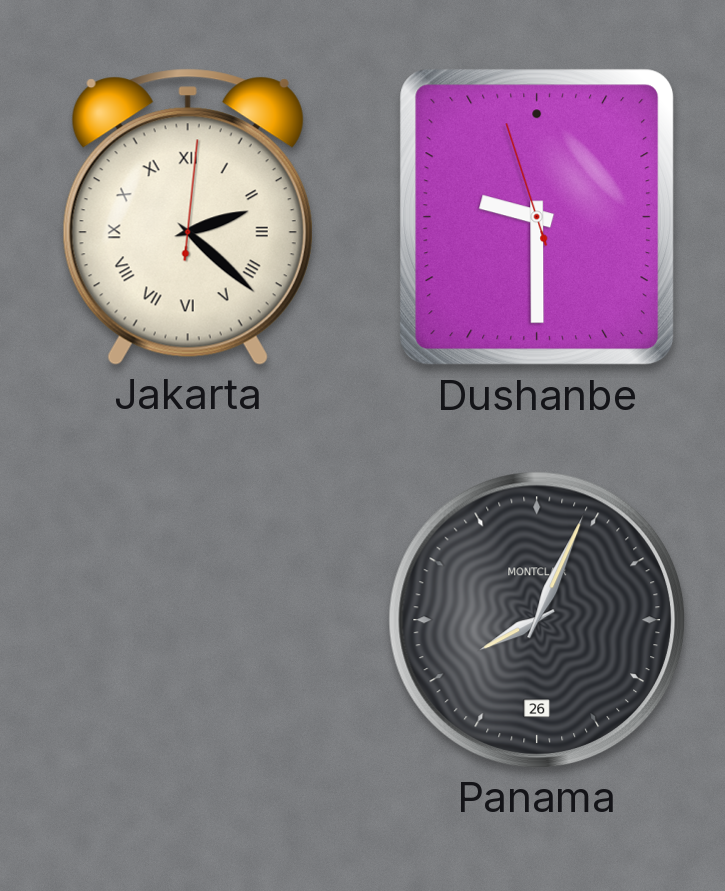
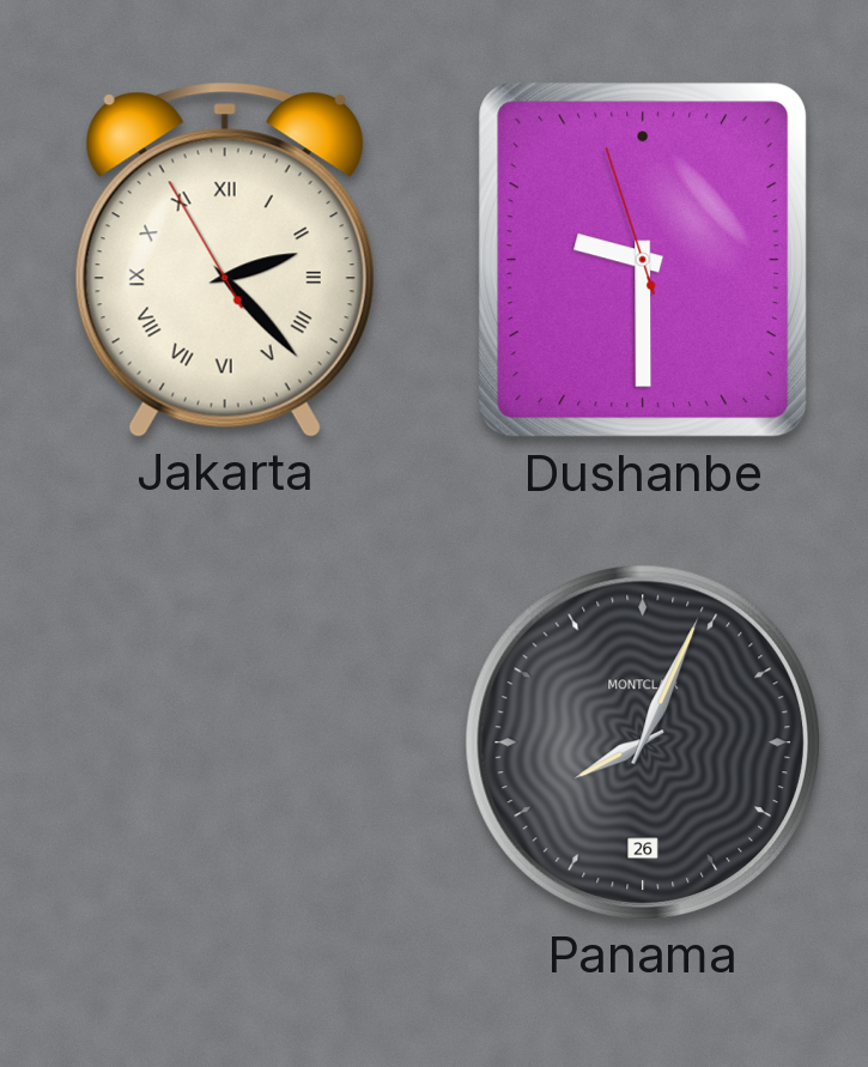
Jakarta: 2:22:01 -> 2:22:55 (225, 260)
